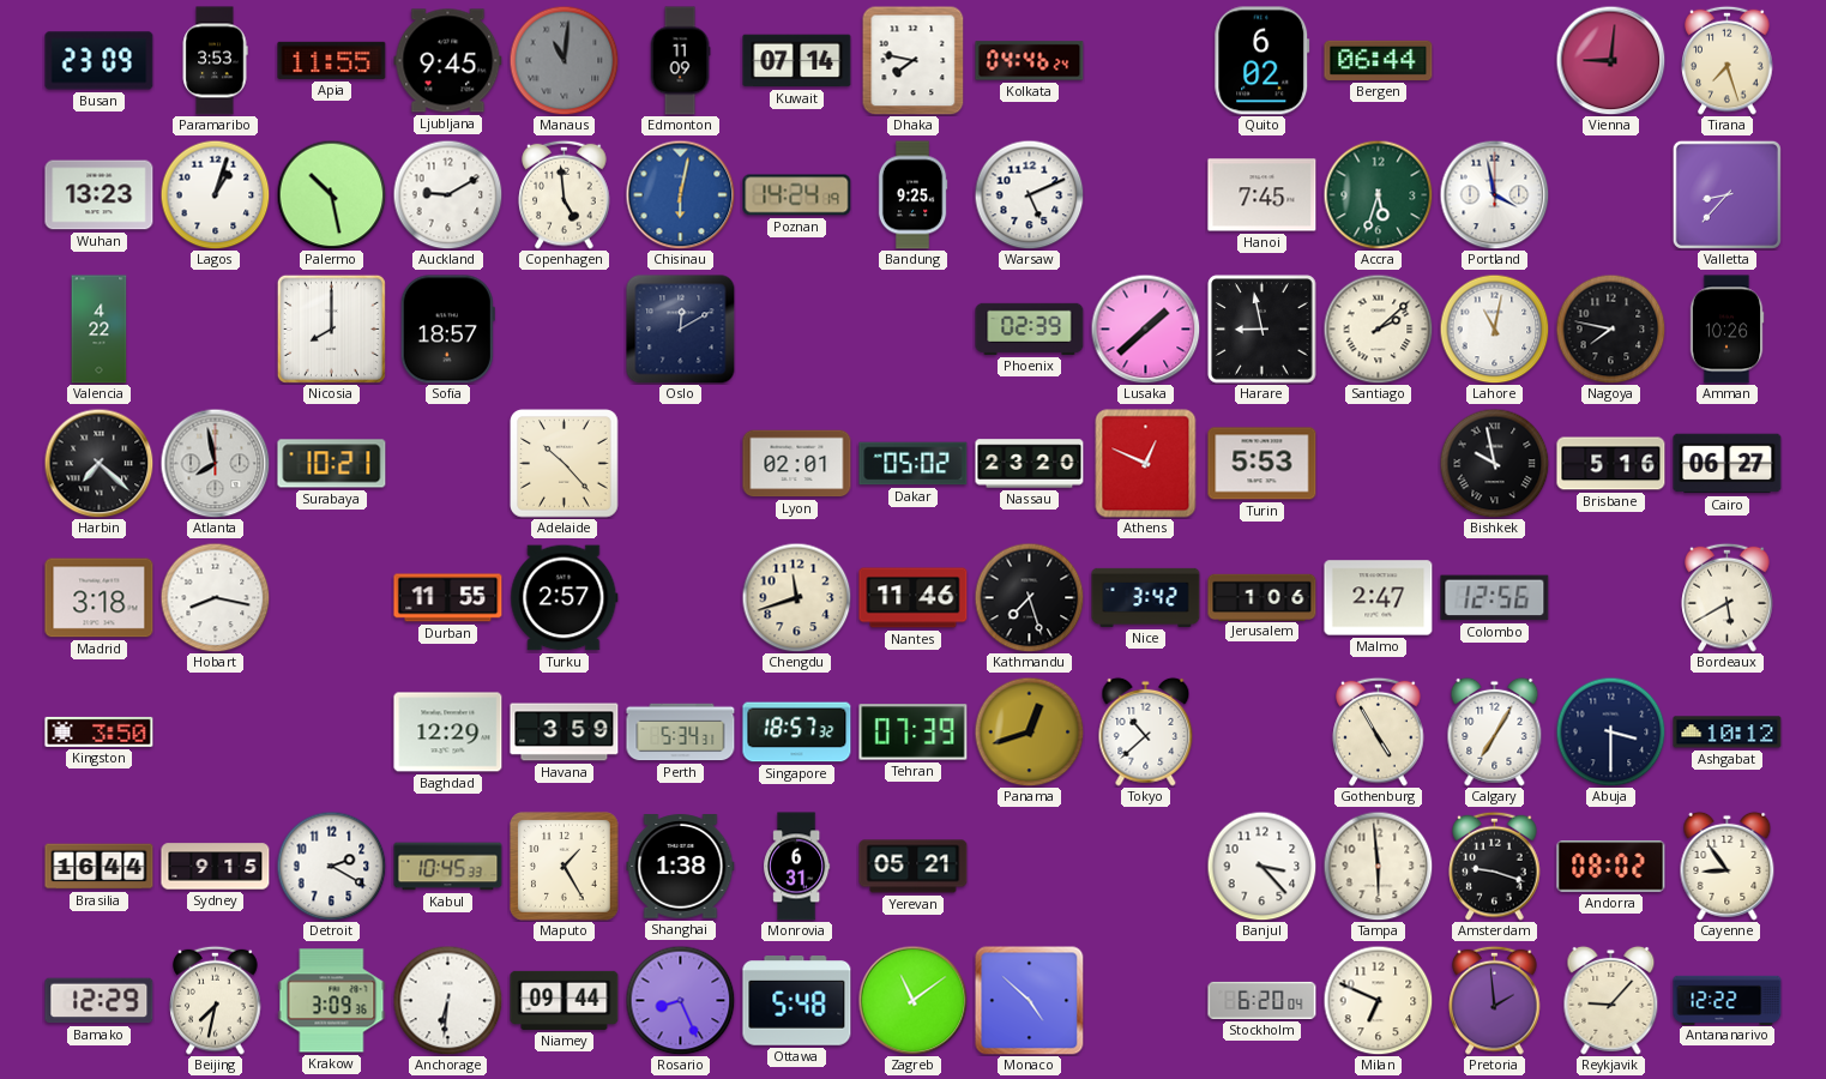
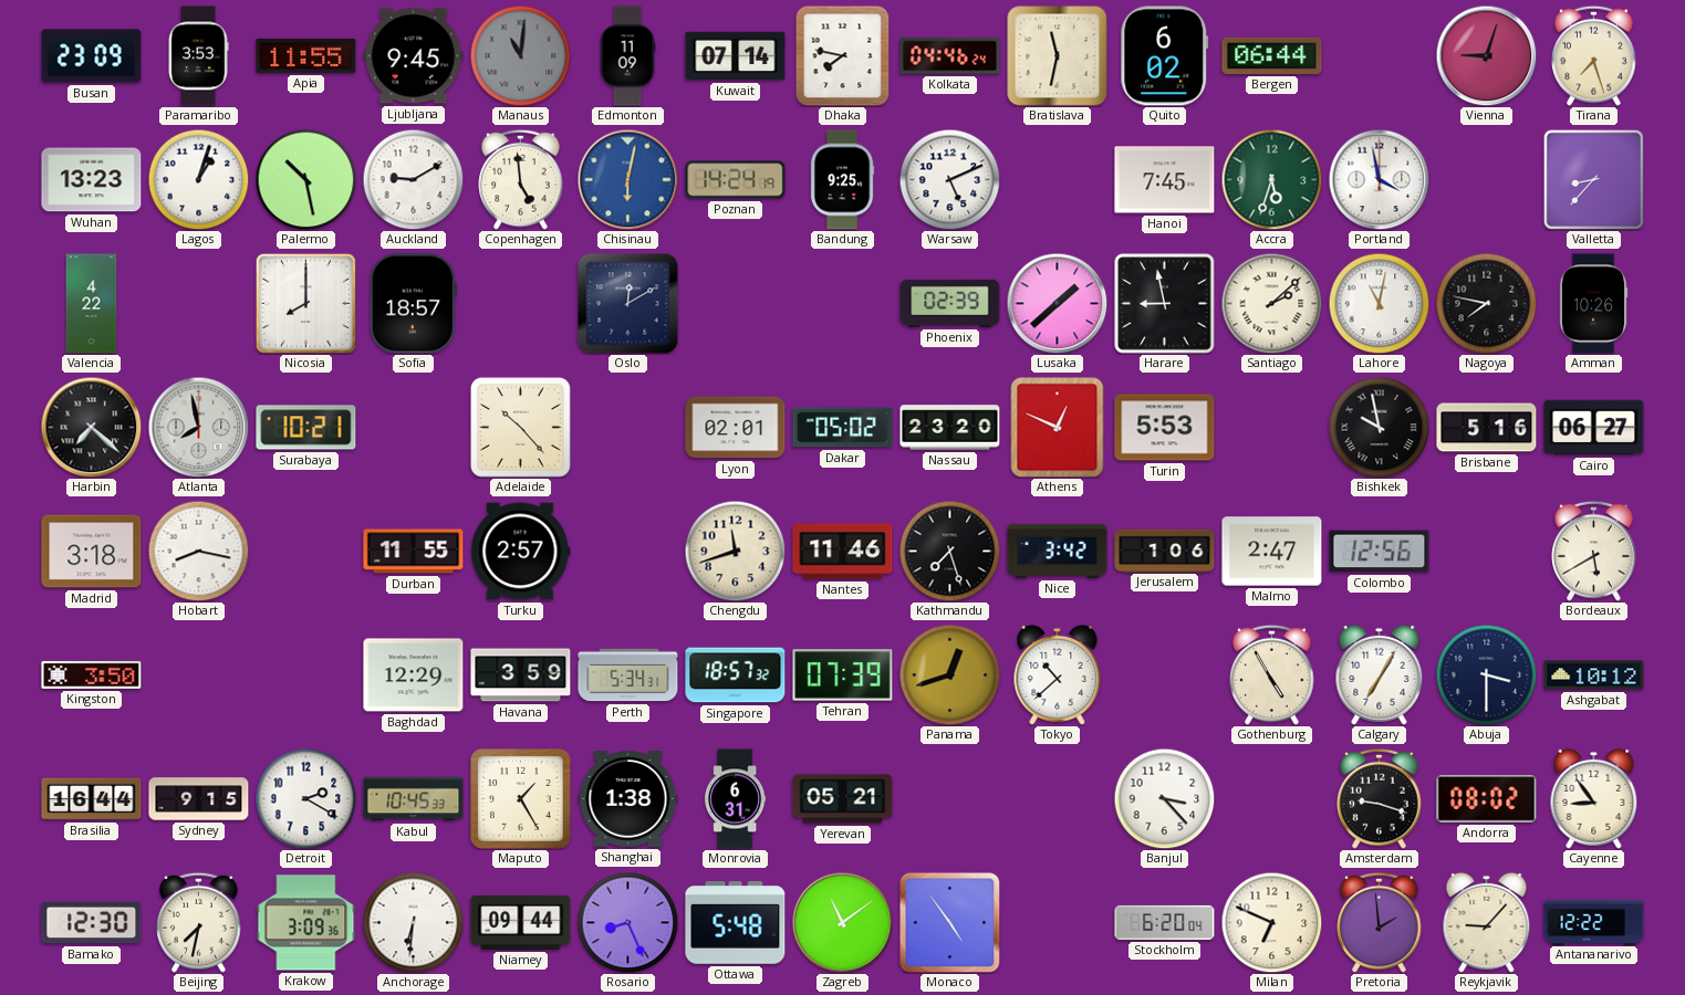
Bratislava: none -> 11:32 (1058, 56)
Vienna: 9:01 -> 9:03 (1486, 55)
Tampa: 5:59 -> none (1378, 866)
Bamako: 12:29 -> 12:30 (92, 923)
Monaco: 4:52 -> 4:54 (949, 922)
